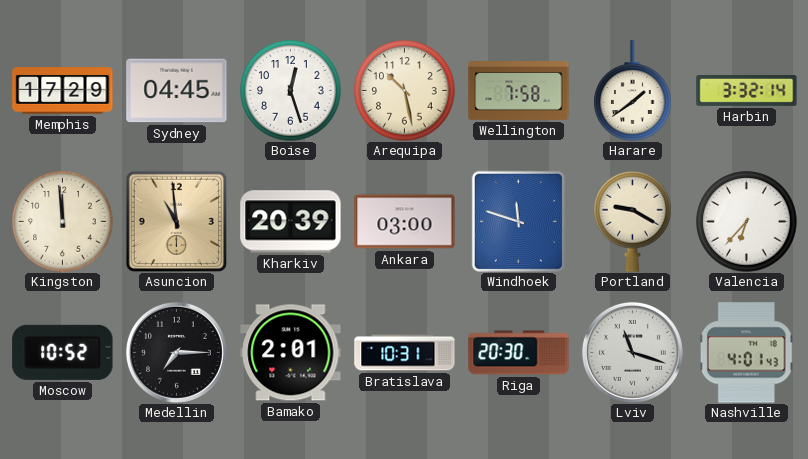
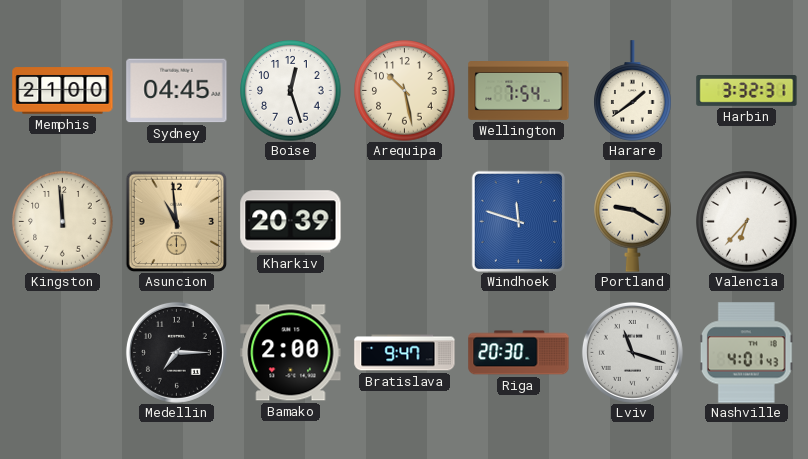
Memphis: 17:29 -> 21:00 (63, 91)
Wellington: 7:58 -> 7:54 (519, 91)
Harbin: 3:32:14 -> 3:32:31 (747, 91)
Ankara: 03:00 -> none (405, 222)
Moscow: 10:52 -> none (63, 352)
Bamako: 2:01 -> 2:00 (291, 353)
Bratislava: 10:31 -> 9:47 (405, 353)
